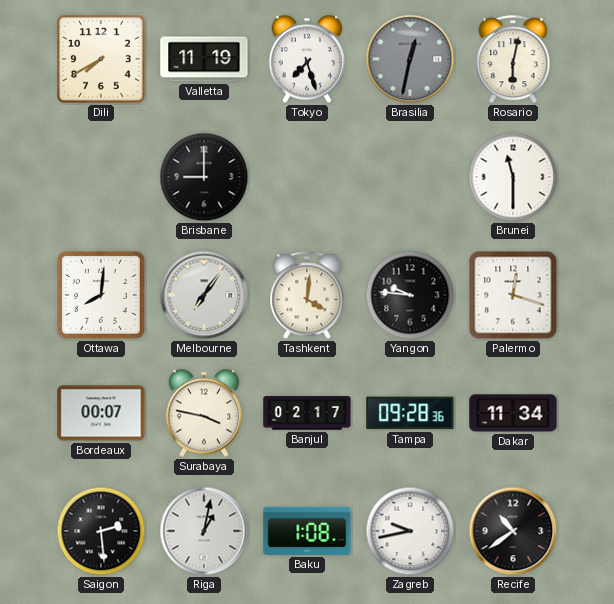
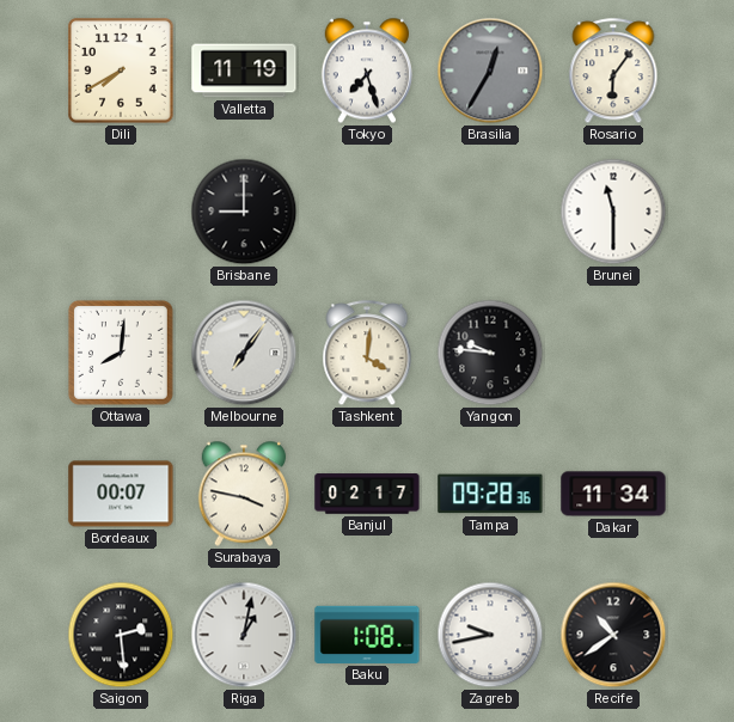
Brasilia: 12:32 -> 12:35 (490, 71)
Rosario: 6:02 -> 6:06 (613, 72)
Palermo: 12:18 -> none (513, 295)
